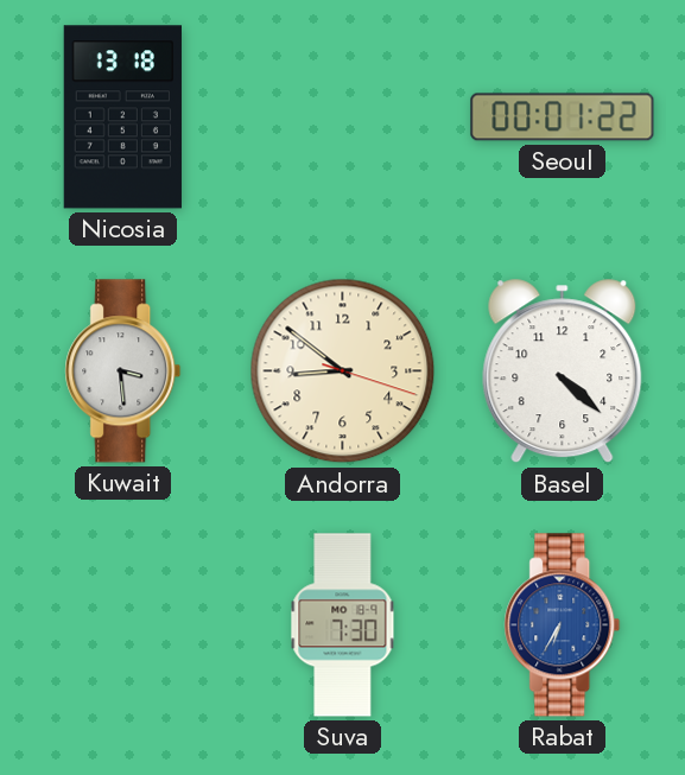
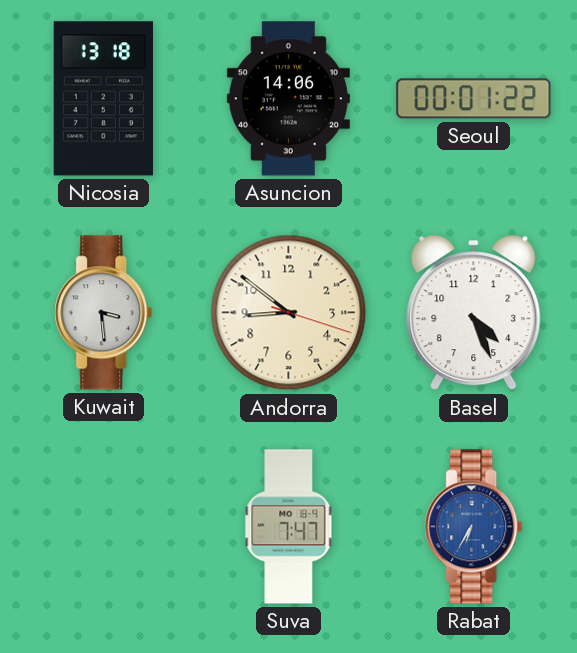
Asuncion: none -> 14:06 (288, 99)
Basel: 4:22 -> 4:26 (474, 313)
Suva: 7:30 -> 7:47 (289, 527)
